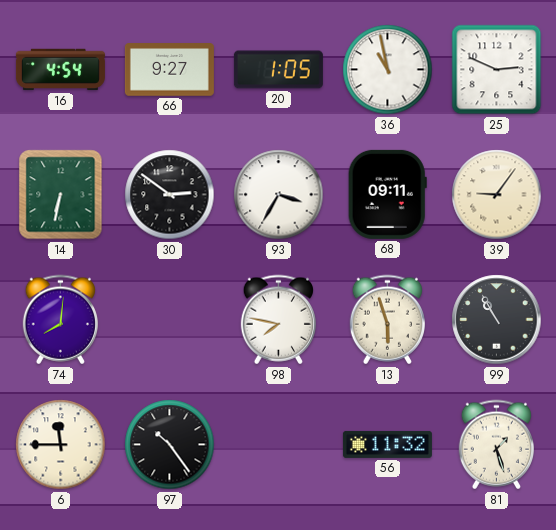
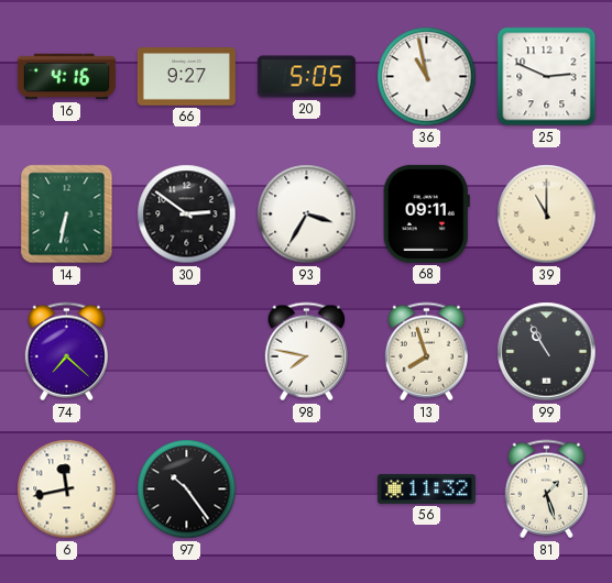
16: 4:54 -> 4:16 (66, 77)
20: 1:05 -> 5:05 (306, 77)
39: 9:06 -> 11:00 (547, 215)
74: 8:01 -> 7:22 (66, 352)
13: 5:57 -> 7:57 (426, 352)
6: 11:45 -> 11:43 (67, 490)
